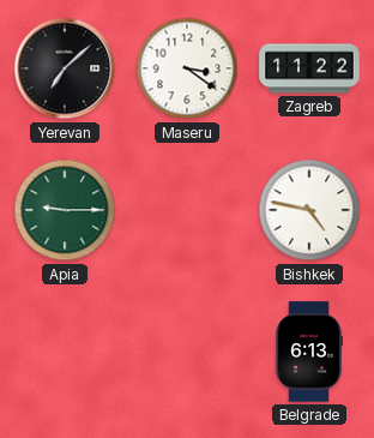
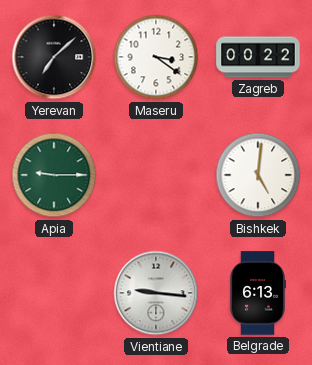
Zagreb: 11:22 -> 00:22 (258, 57)
Bishkek: 4:47 -> 5:01 (258, 175)
Vientiane: none -> 9:16 (156, 293)
